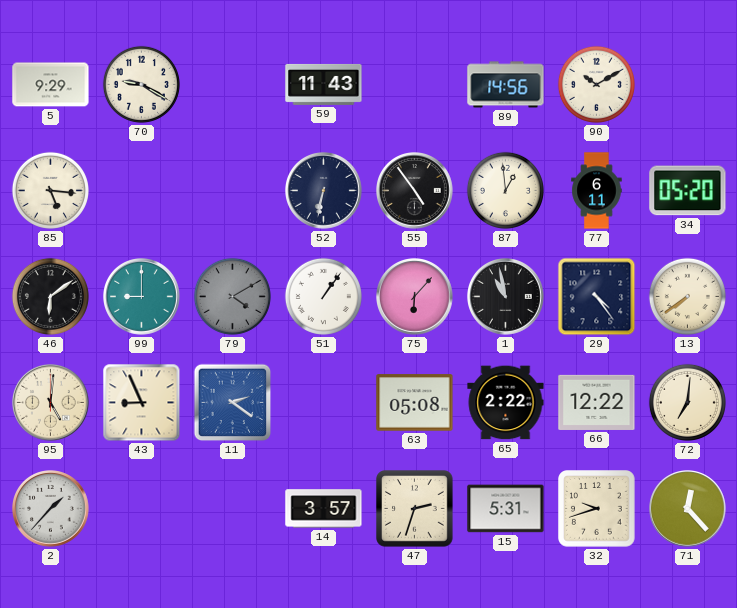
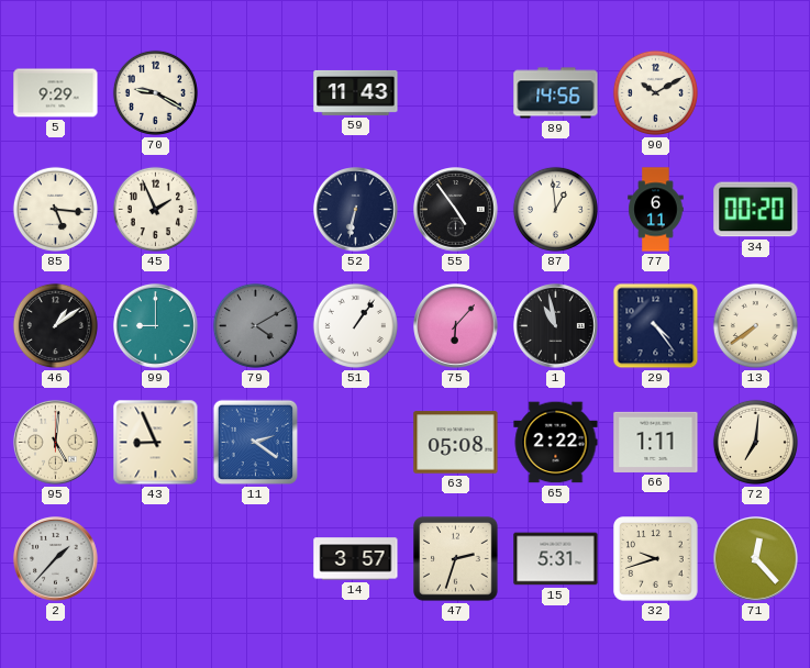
45: none -> 1:56 (155, 209)
34: 05:20 -> 00:20 (756, 210)
46: 6:09 -> 1:09 (55, 325)
66: 12:22 -> 1:11 (656, 442)
